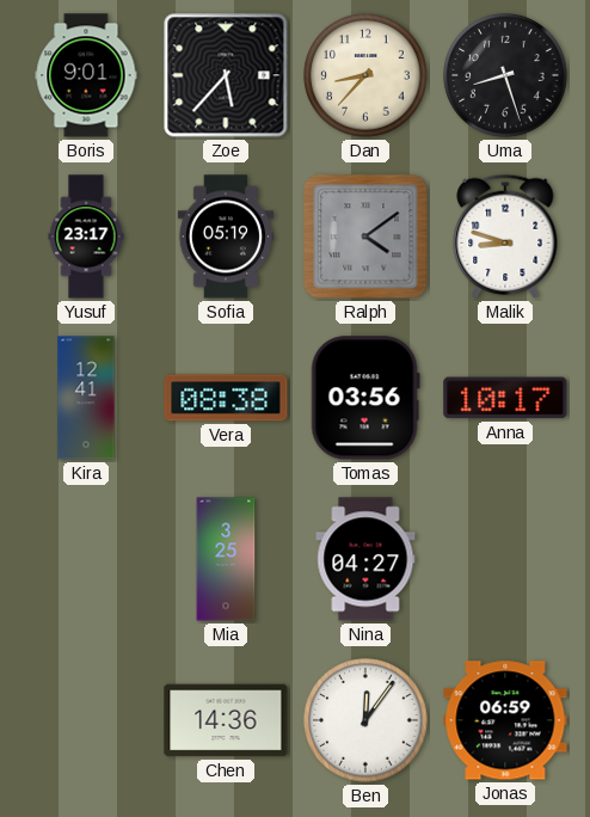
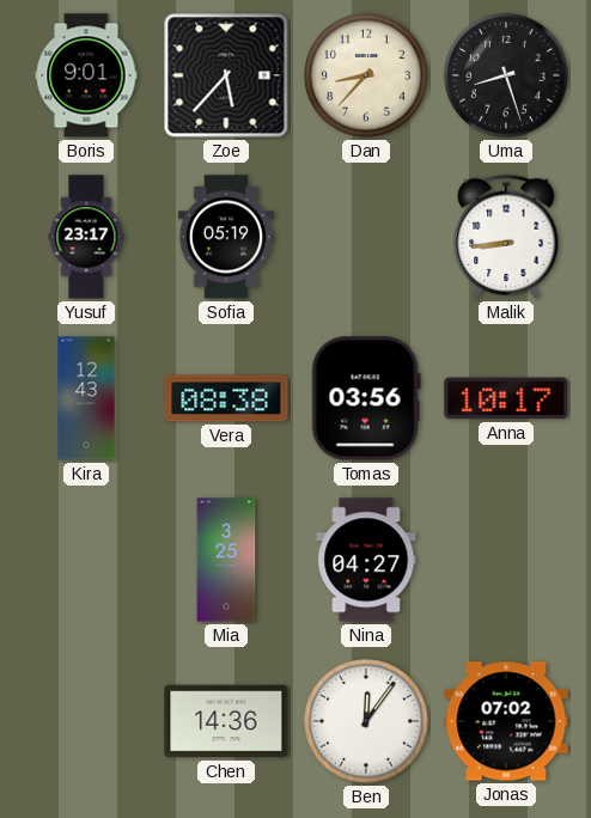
Ralph: 4:09 -> none (365, 236)
Malik: 8:48 -> 8:44 (506, 237)
Kira: 12:41 -> 12:43 (86, 398)
Jonas: 06:59 -> 07:02 (506, 721)
